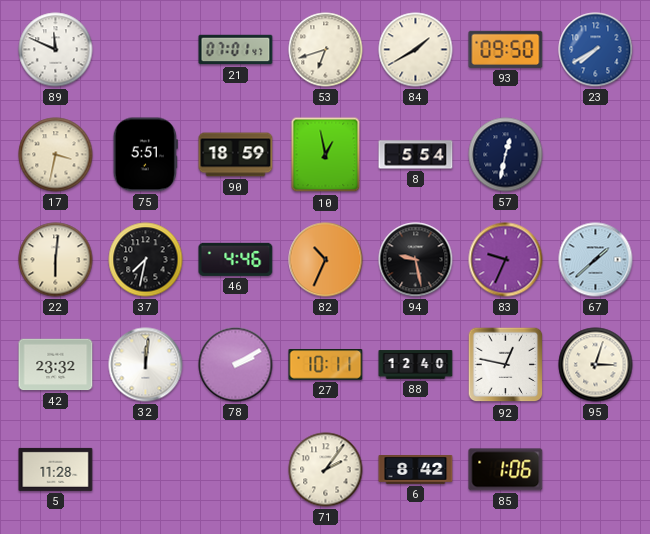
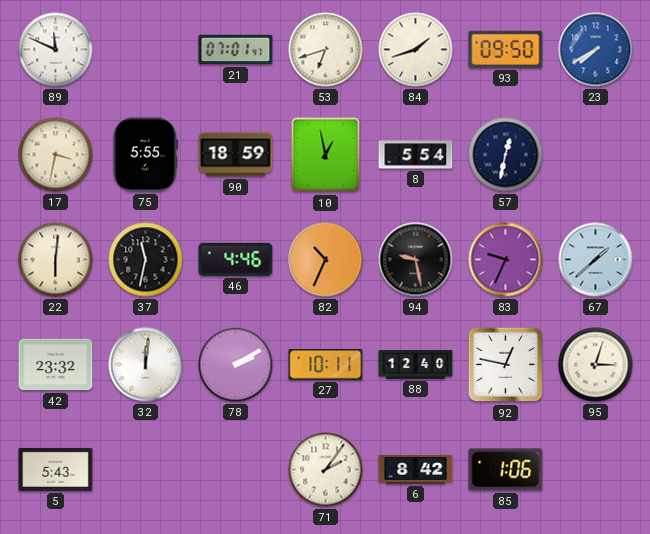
84: 1:40 -> 1:42 (416, 50)
75: 5:51 -> 5:55 (145, 155)
37: 7:32 -> 11:32 (146, 260)
5: 11:28 -> 5:43 (56, 469)
